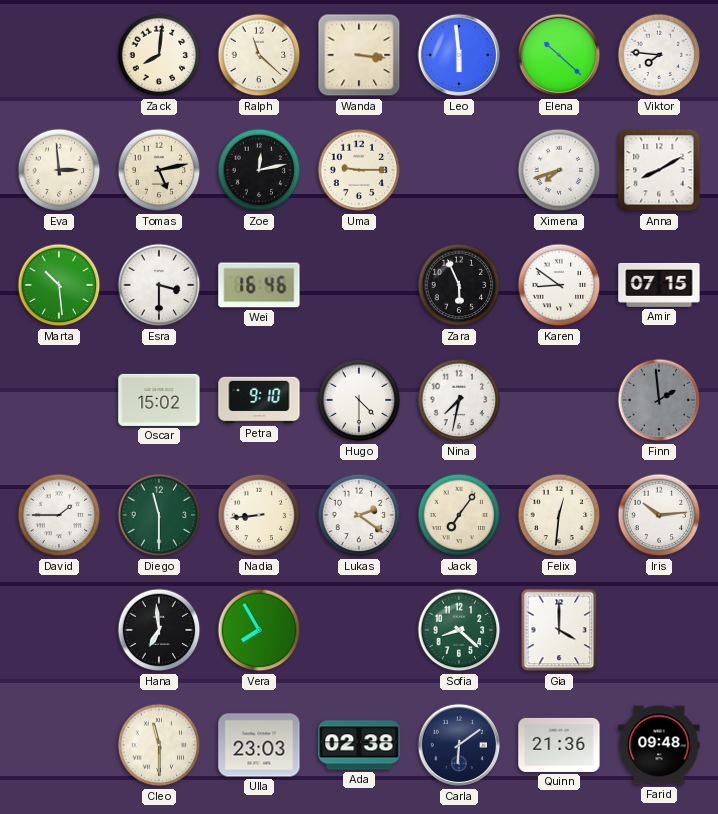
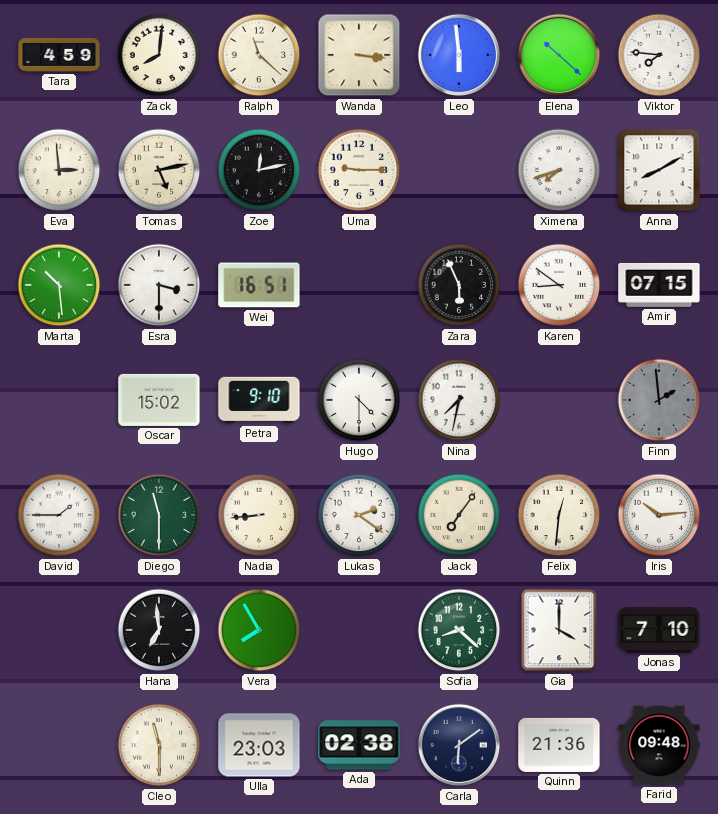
Tara: none -> 4:59 (59, 55)
Wei: 16:46 -> 16:51 (259, 285)
Jonas: none -> 7:10 (659, 630)
